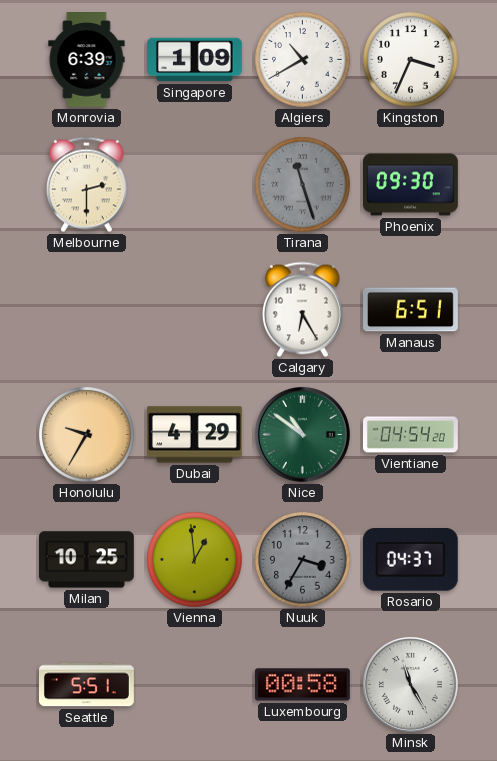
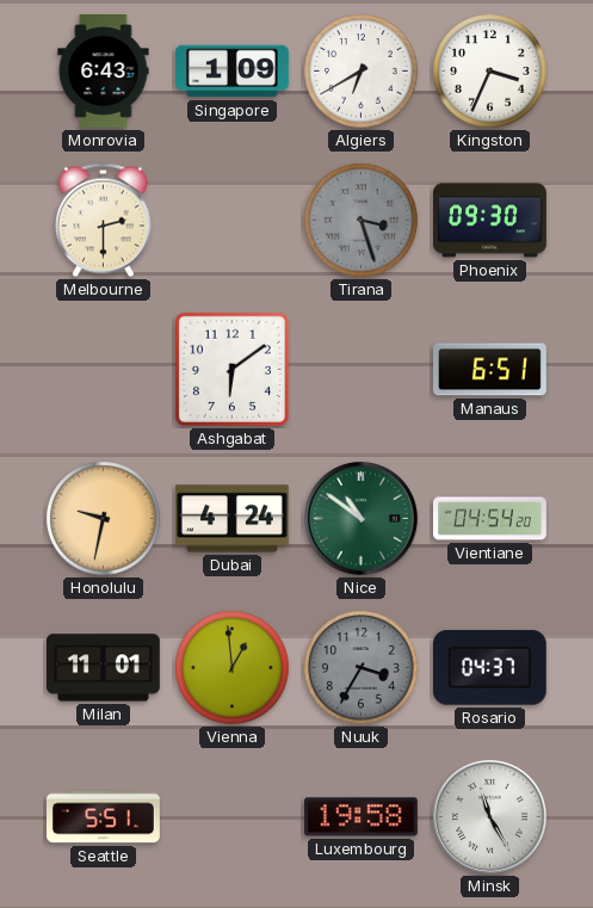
Monrovia: 6:39 -> 6:43 (104, 72)
Algiers: 10:40 -> 6:40 (362, 72)
Tirana: 11:27 -> 3:27 (362, 221)
Ashgabat: none -> 6:09 (231, 369)
Calgary: 6:25 -> none (302, 310)
Honolulu: 9:35 -> 9:32 (104, 519)
Dubai: 4:29 -> 4:24 (233, 519)
Milan: 10:25 -> 11:01 (103, 668)
Luxembourg: 00:58 -> 19:58 (360, 817)
